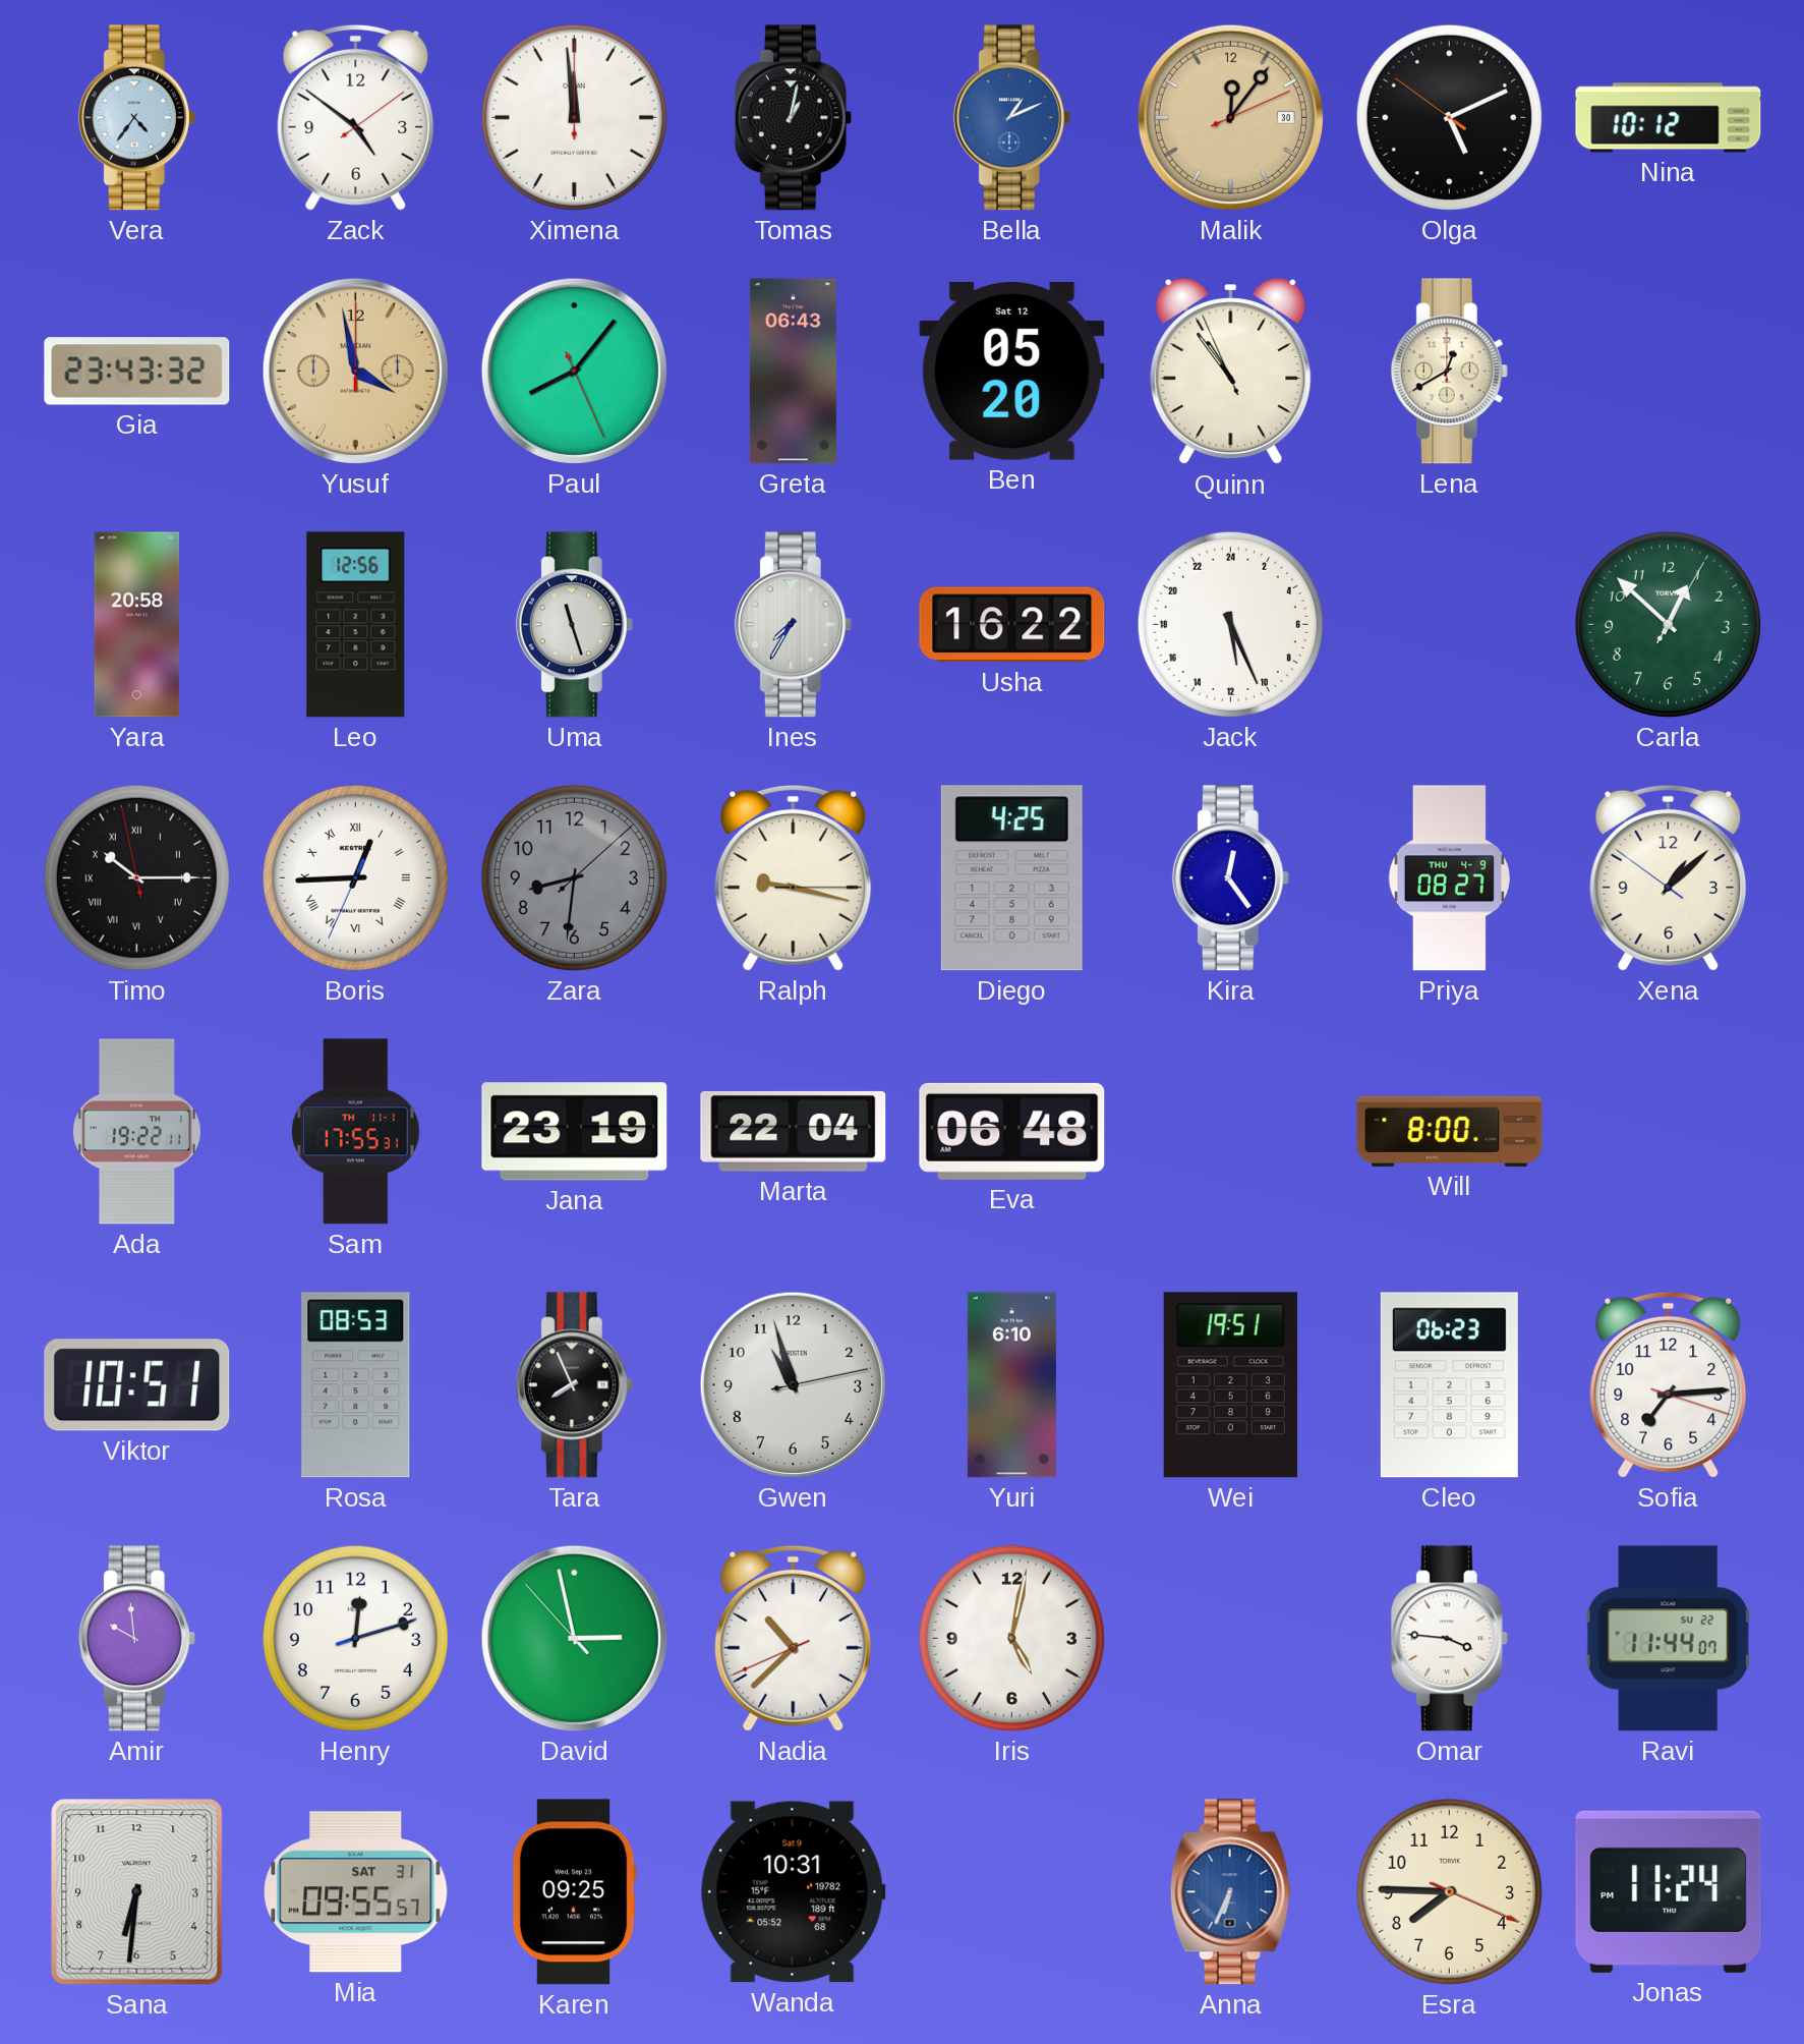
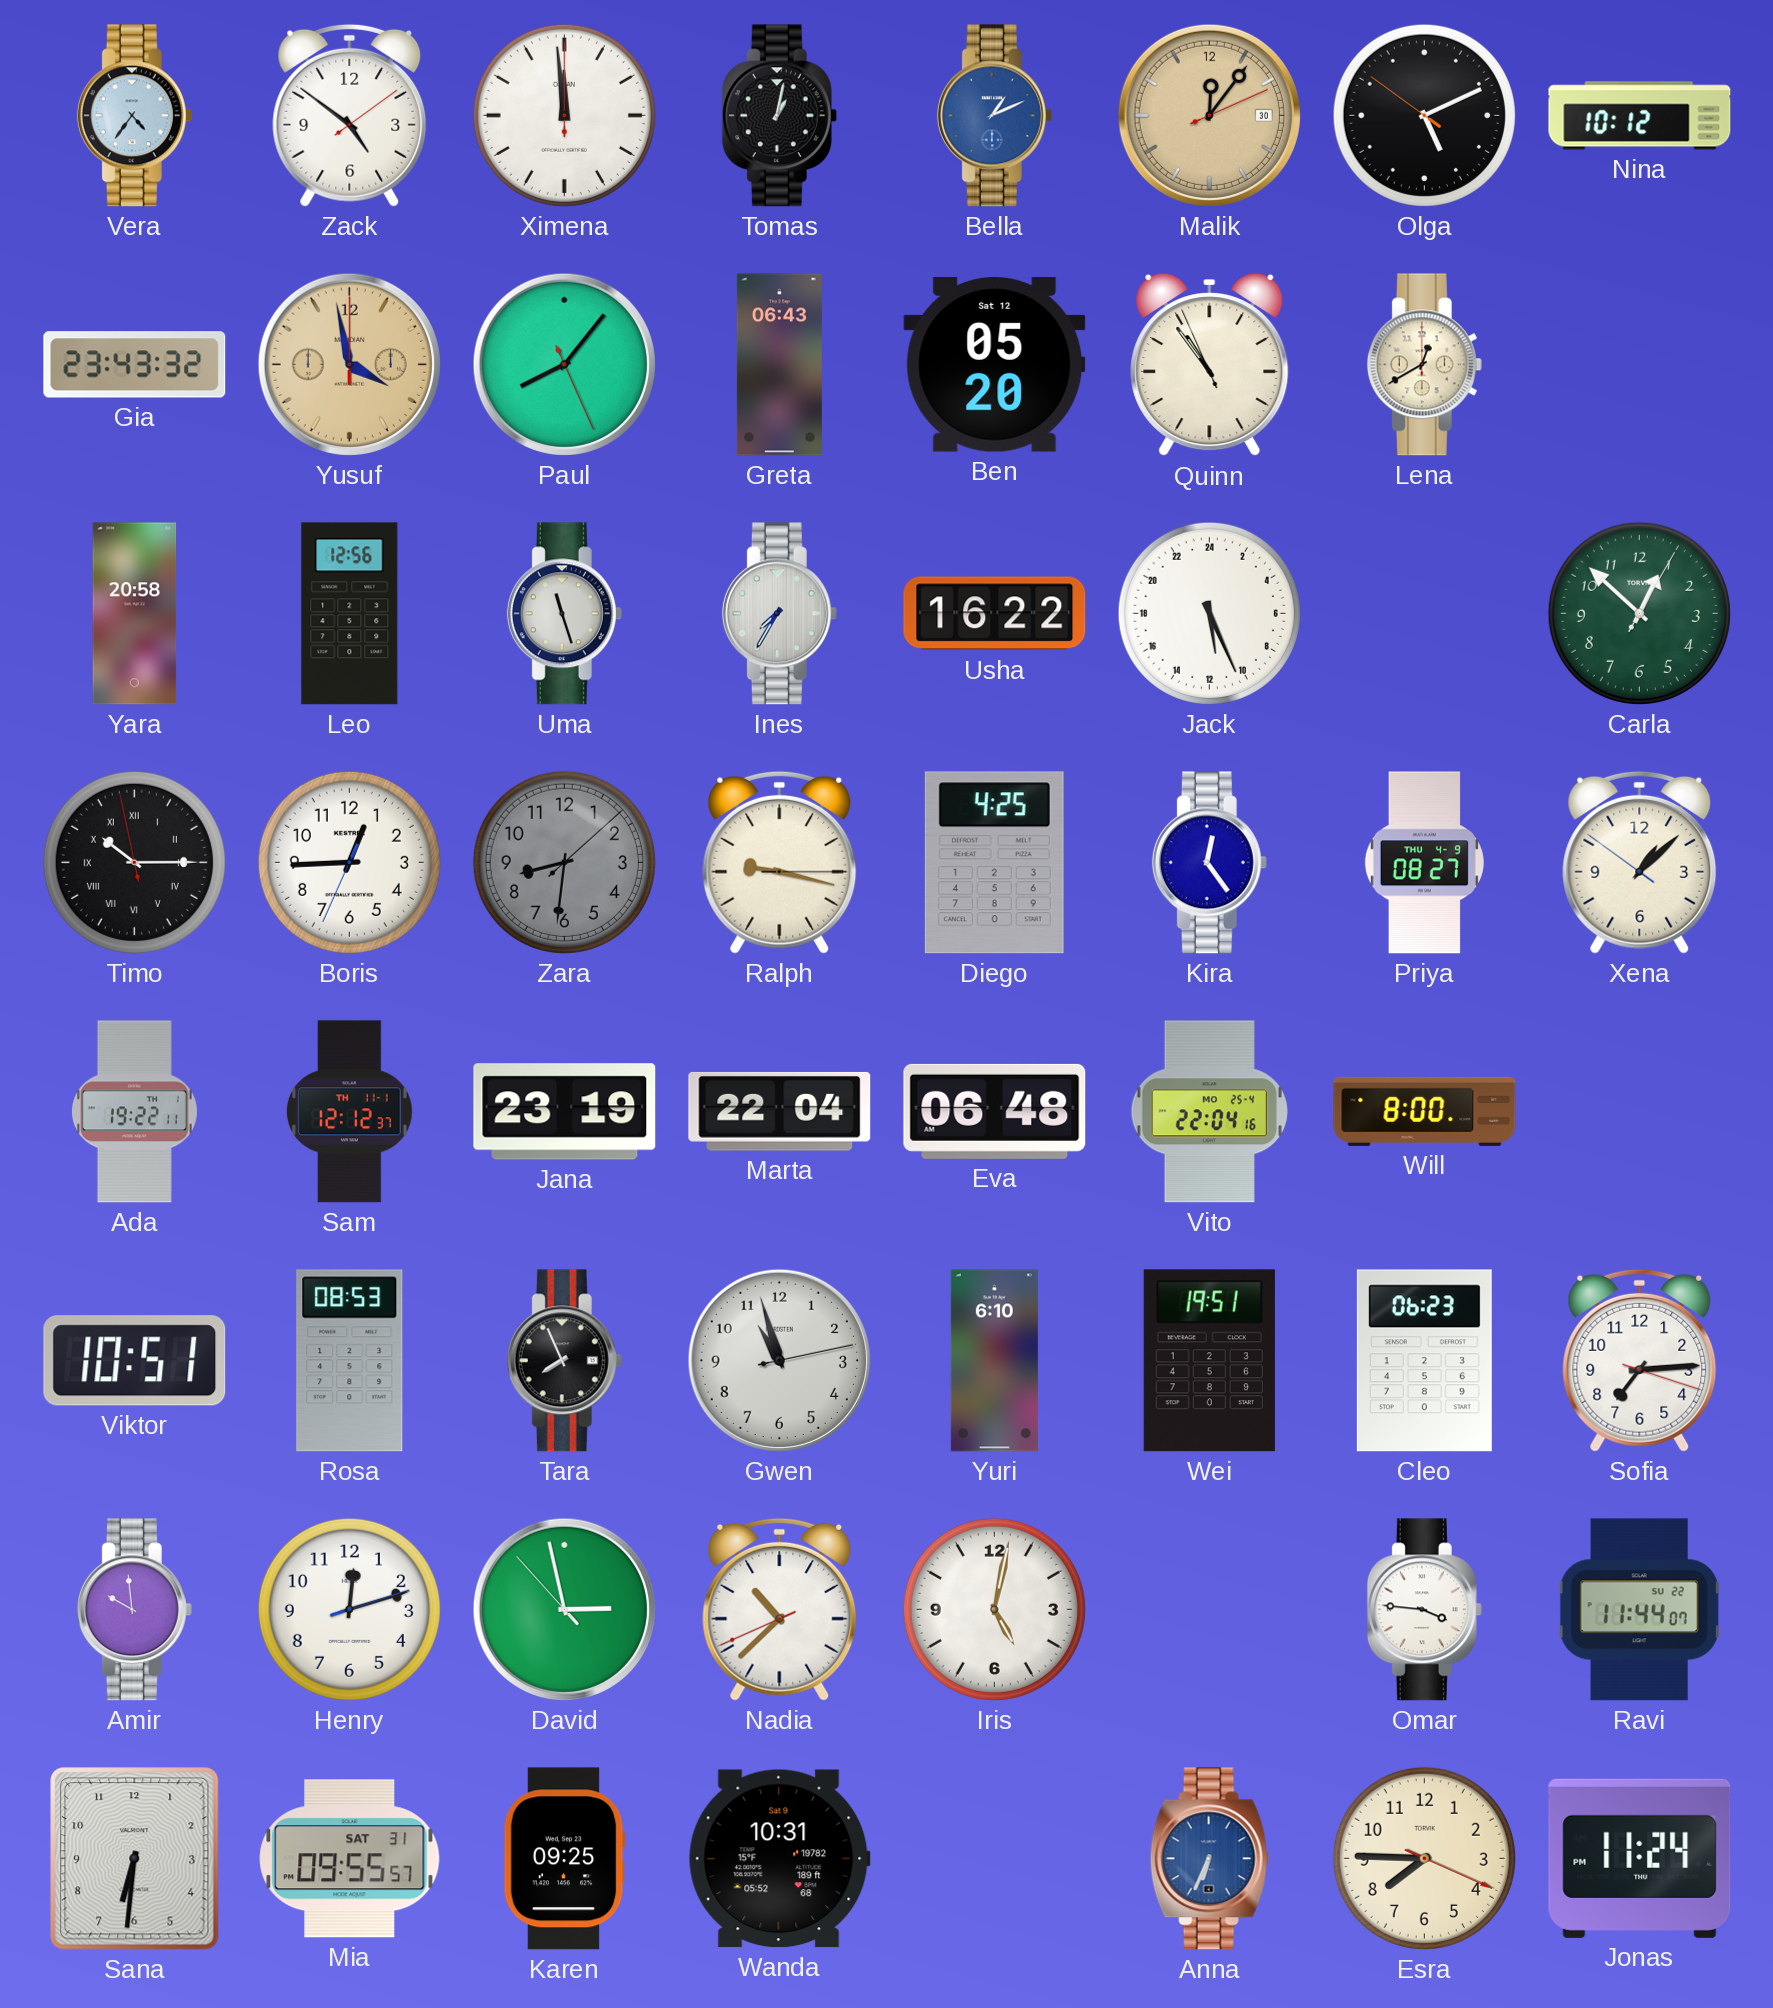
Boris numerals: Roman -> Arabic (349, 862)
Sam: 17:55 -> 12:12 (349, 1112)
Vito: none -> 22:04 (1209, 1112)
